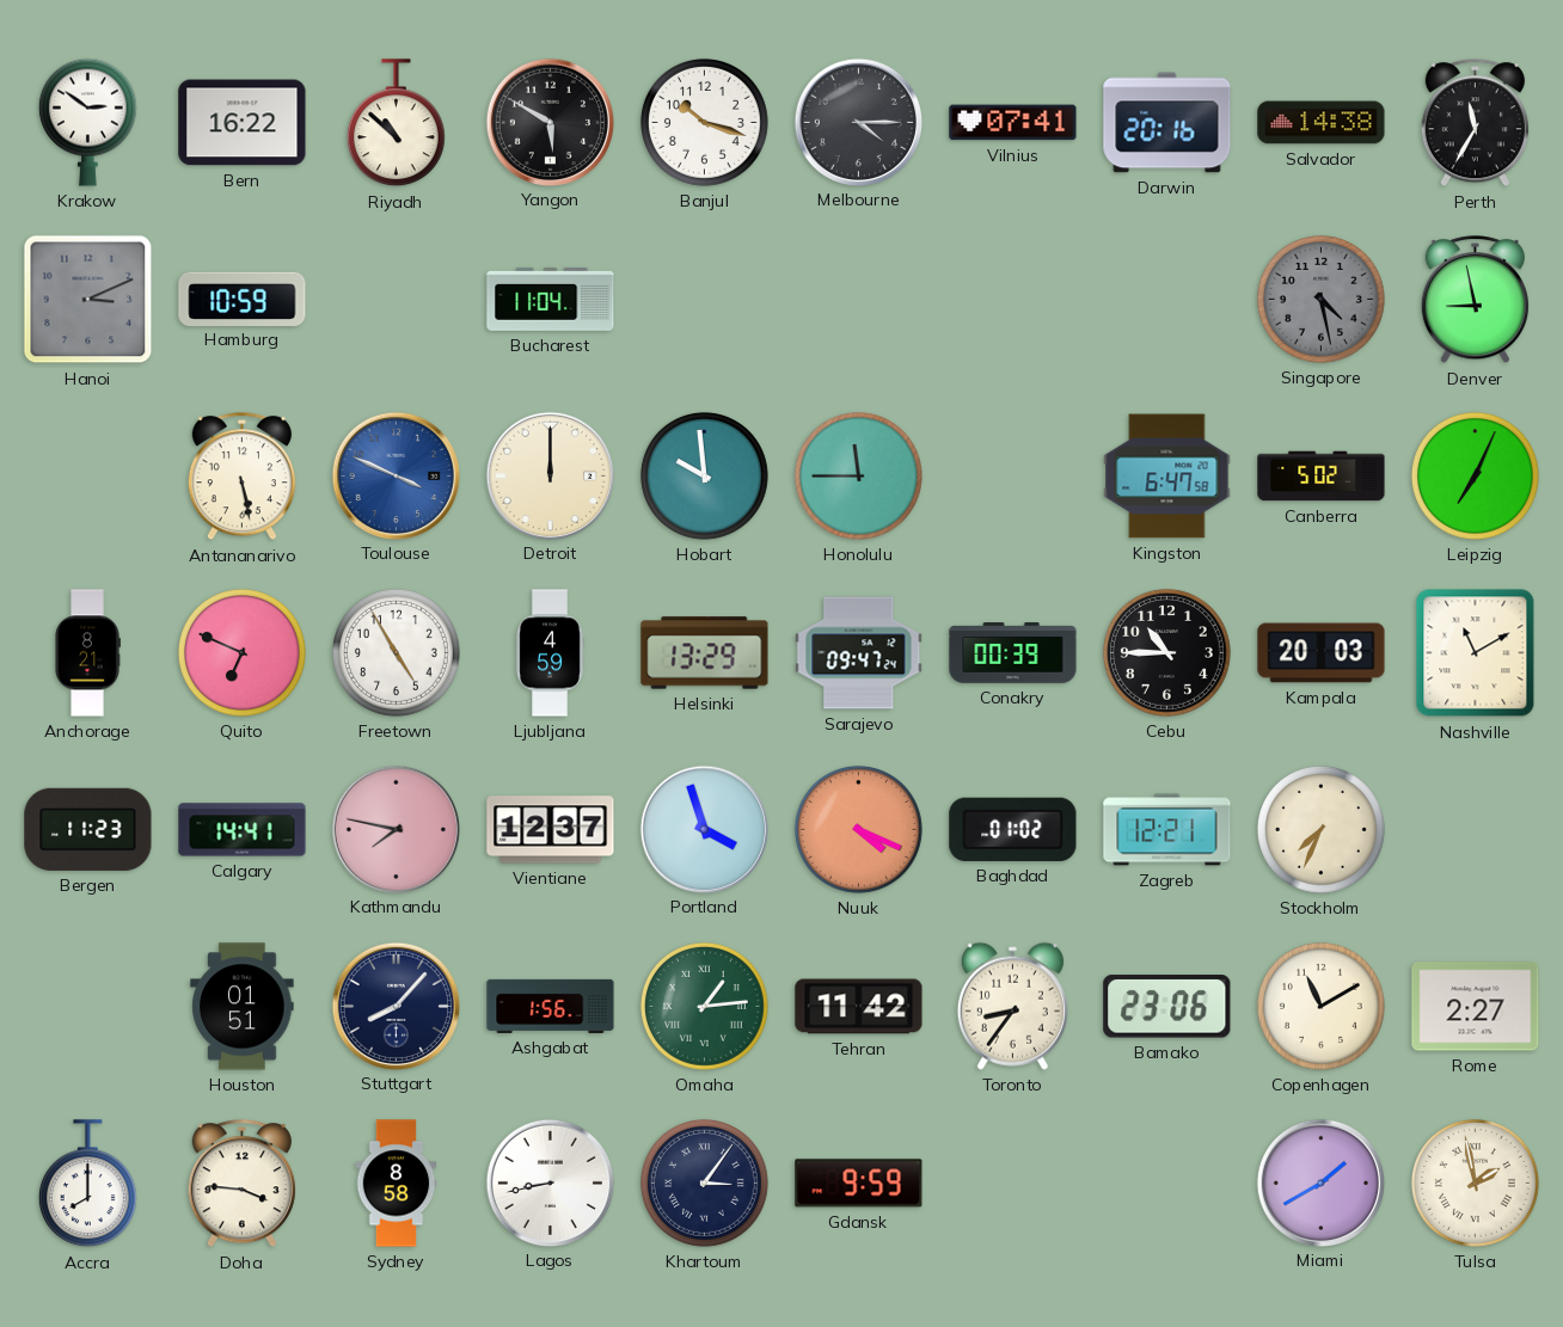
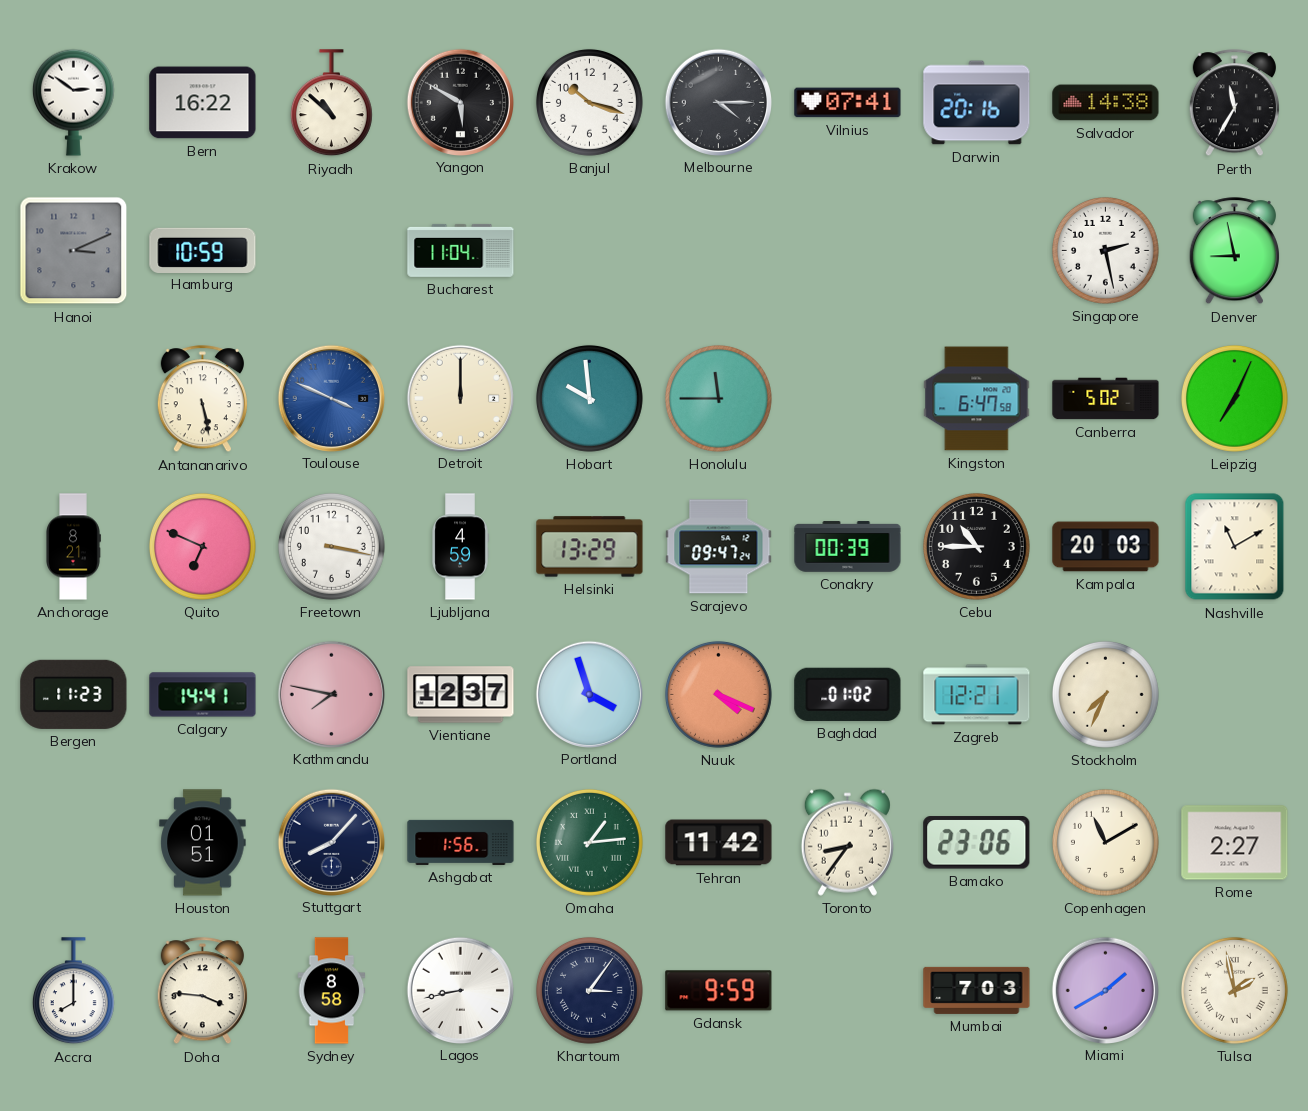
Singapore: 4:28 -> 2:28 (1105, 250)
Singapore dial: grey -> white (1105, 250)
Freetown: 4:55 -> 3:17 (331, 546)
Mumbai: none -> 7:03 (977, 990)
